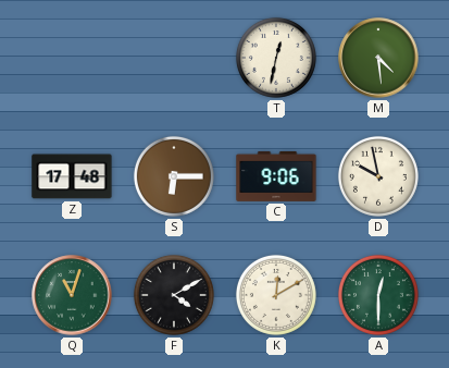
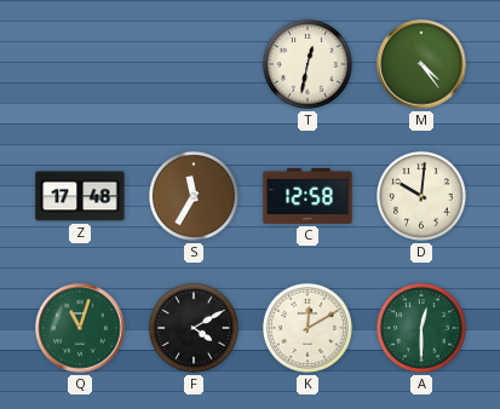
M: 4:29 -> 4:24 (421, 64)
S: 6:15 -> 11:35 (194, 196)
C: 9:06 -> 12:58 (308, 196)
D: 9:58 -> 10:01 (421, 196)
